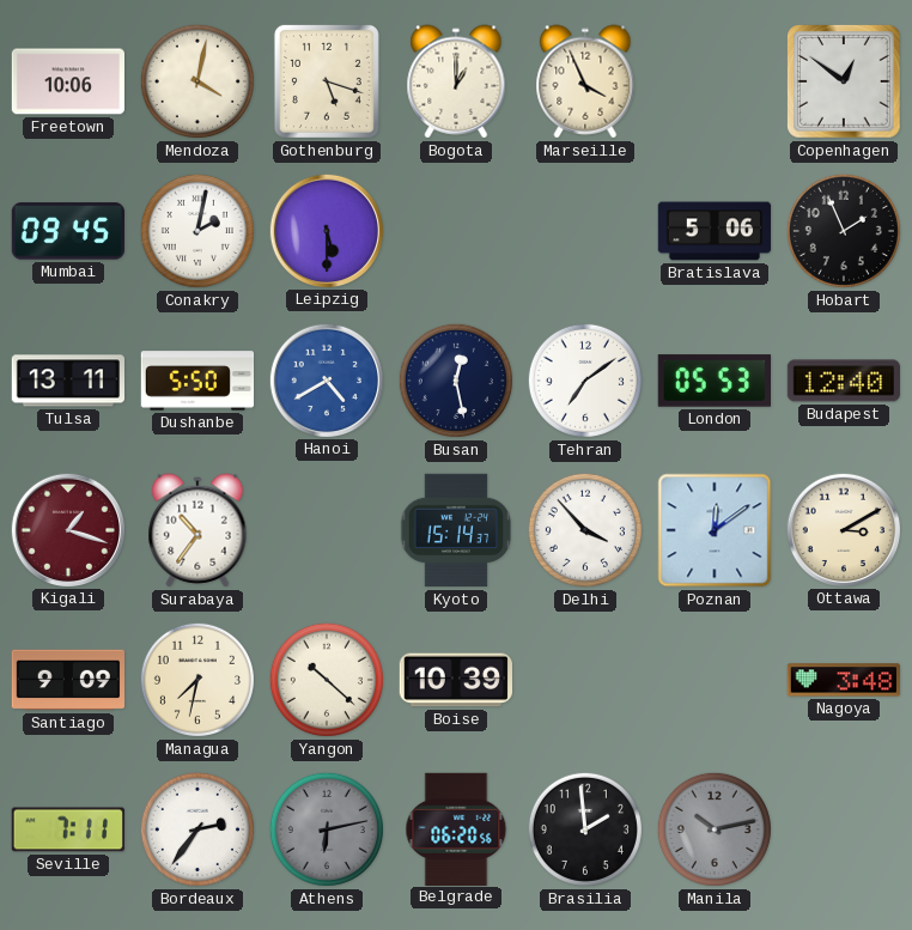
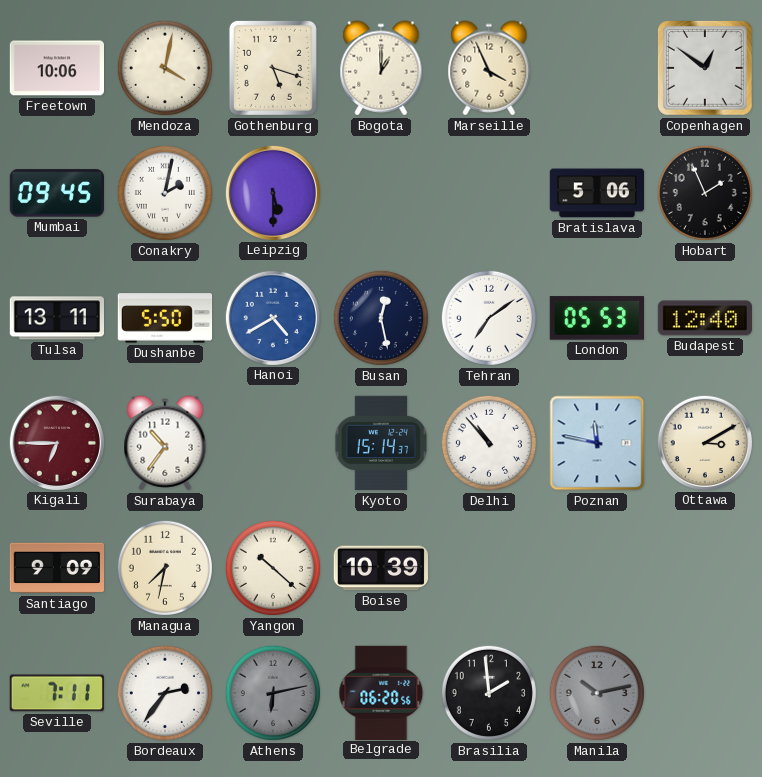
Kigali: 1:18 -> 6:45 (56, 442)
Delhi: 3:53 -> 10:53 (489, 443)
Poznan: 12:09 -> 11:47 (597, 443)
Nagoya: 3:48 -> none (843, 680)
